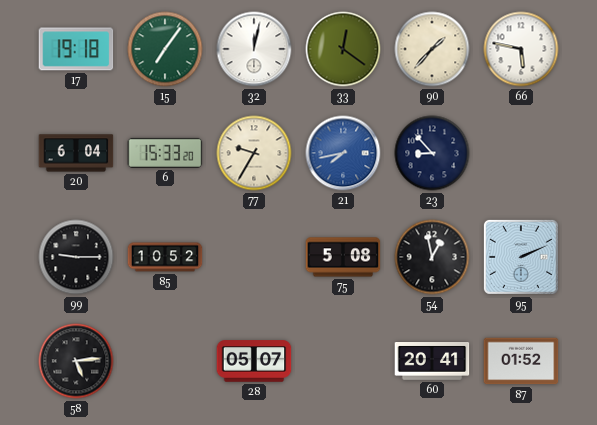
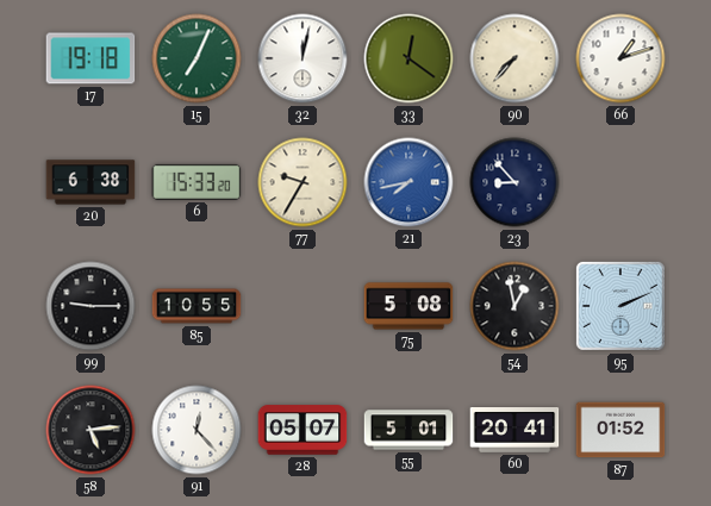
15: 7:06 -> 7:04 (197, 58)
90: 1:37 -> 7:37 (514, 58)
66: 5:47 -> 1:12 (620, 58)
20: 6:04 -> 6:38 (91, 182)
85: 10:52 -> 10:55 (197, 306)
91: none -> 12:23 (197, 430)
55: none -> 5:01 (408, 430)
